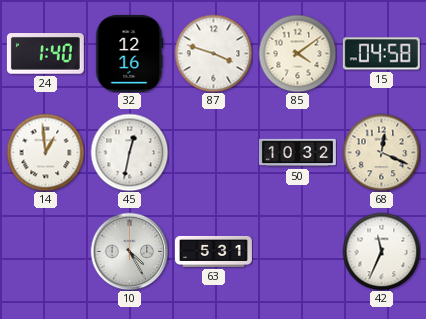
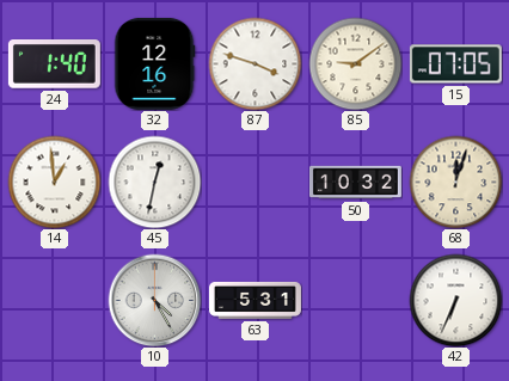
85: 4:09 -> 9:09 (355, 63)
15: 04:58 -> 07:05 (455, 64)
68: 12:19 -> 12:03 (455, 182)
42: 11:34 -> 6:34 (455, 300)
